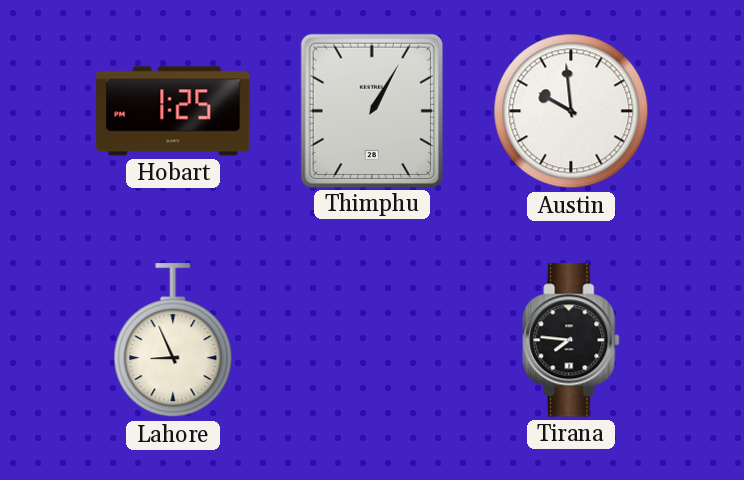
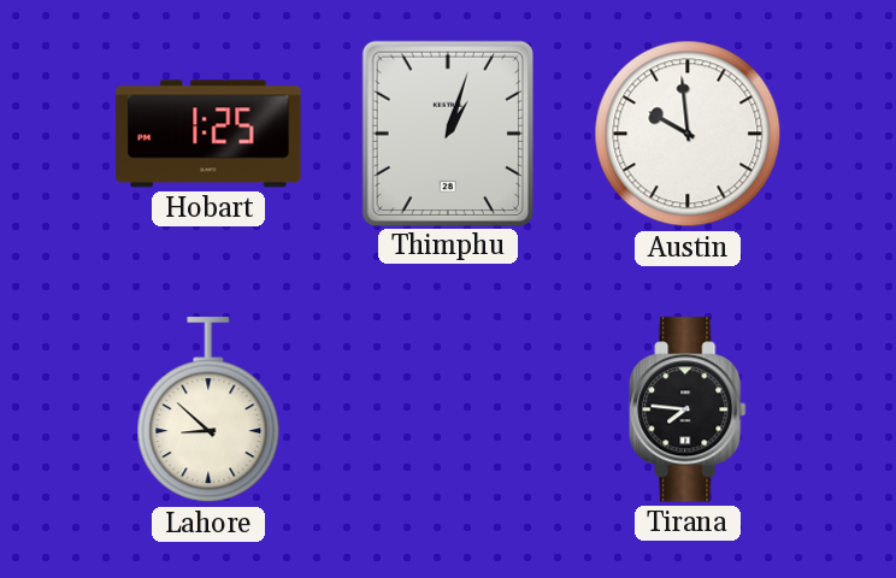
Thimphu: 1:05 -> 1:03 (447, 132)
Lahore: 8:56 -> 8:52 (208, 411)
